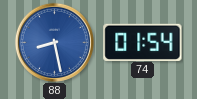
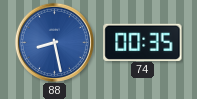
74: 01:54 -> 00:35 (143, 42)
